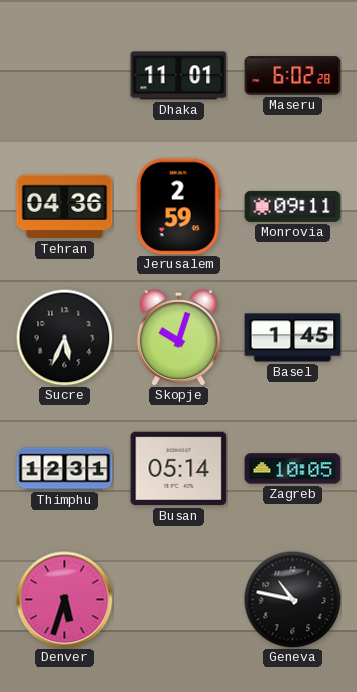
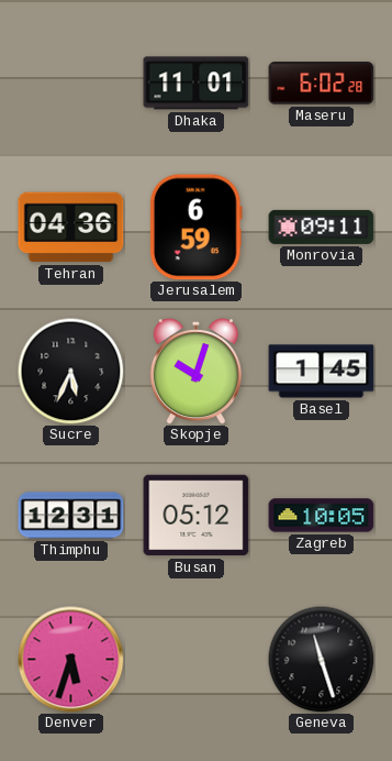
Jerusalem: 2:59 -> 6:59 (195, 228)
Busan: 05:14 -> 05:12 (197, 516)
Geneva: 10:47 -> 11:27 (321, 659)
